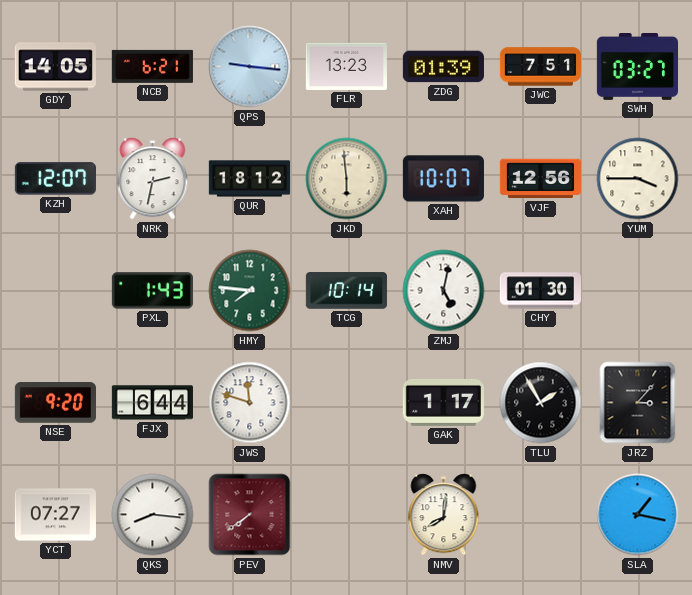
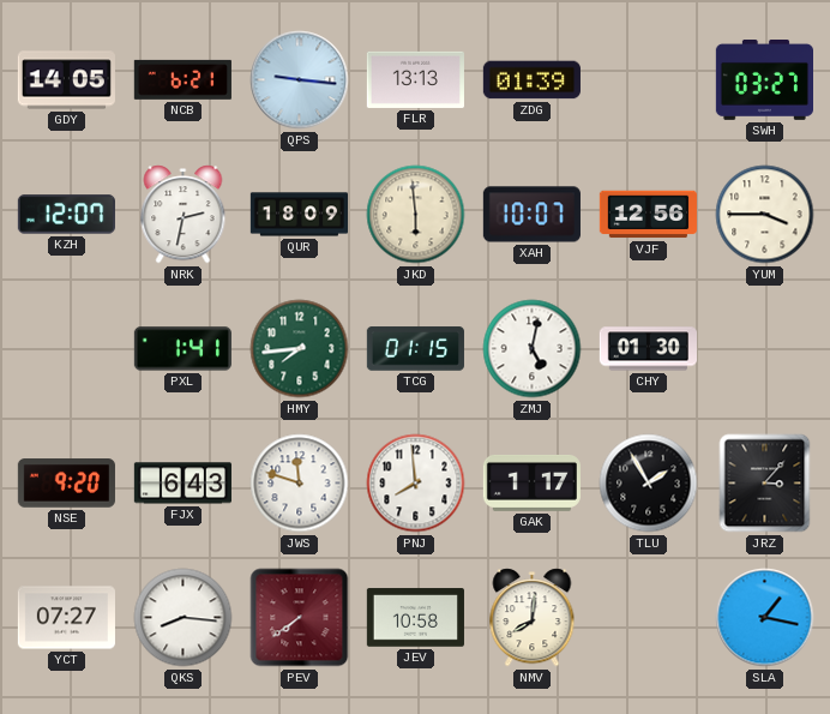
FLR: 13:23 -> 13:13 (415, 79)
JWC: 7:51 -> none (540, 67)
QUR: 18:12 -> 18:09 (299, 215)
PXL: 1:43 -> 1:41 (182, 349)
HMY: 7:46 -> 7:44 (300, 349)
TCG: 10:14 -> 01:15 (415, 349)
FJX: 6:44 -> 6:43 (182, 484)
PNJ: none -> 7:59 (416, 484)
JEV: none -> 10:58 (415, 618)
